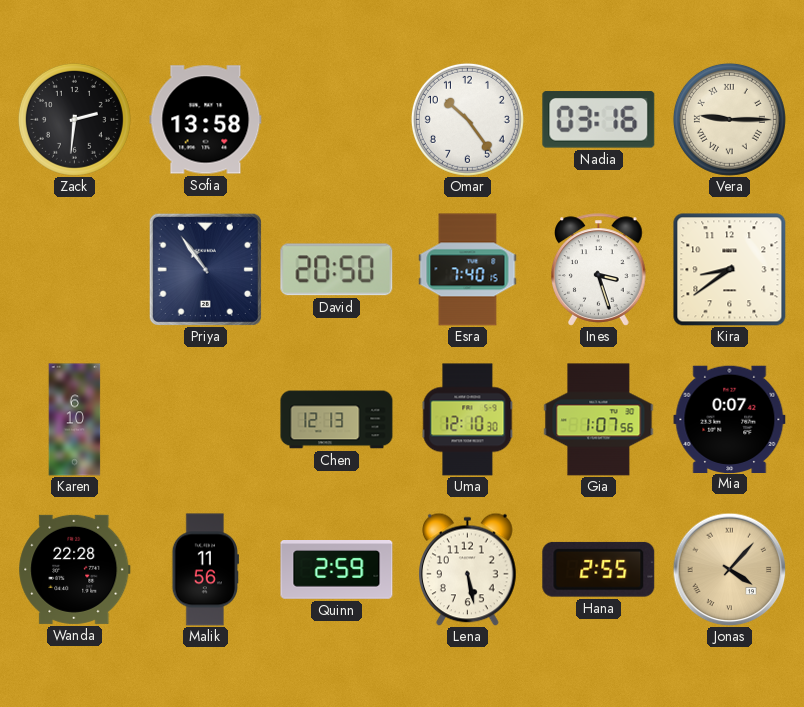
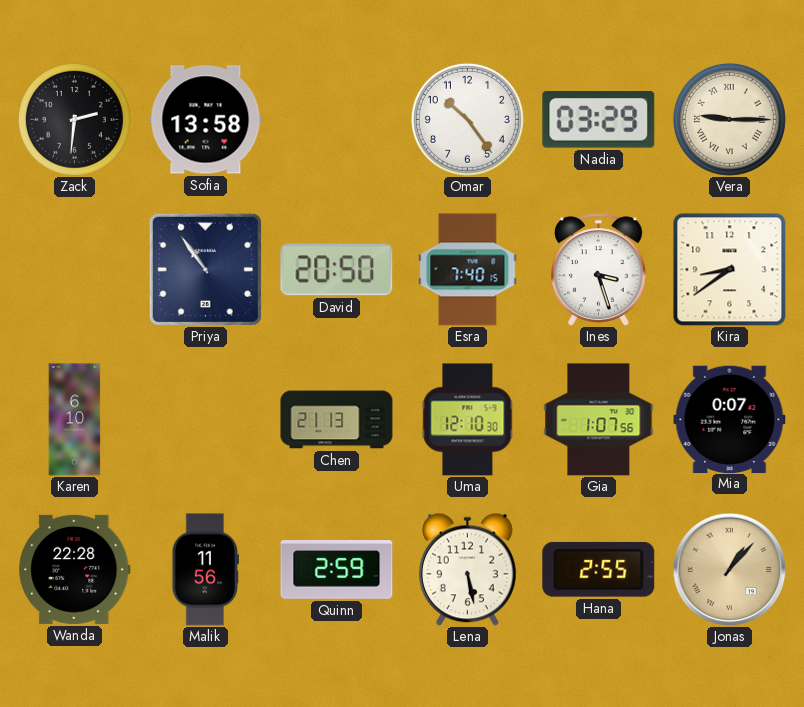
Nadia: 03:16 -> 03:29 (599, 120)
Chen: 12:13 -> 21:13 (337, 420)
Jonas: 4:07 -> 1:07 (729, 569)
